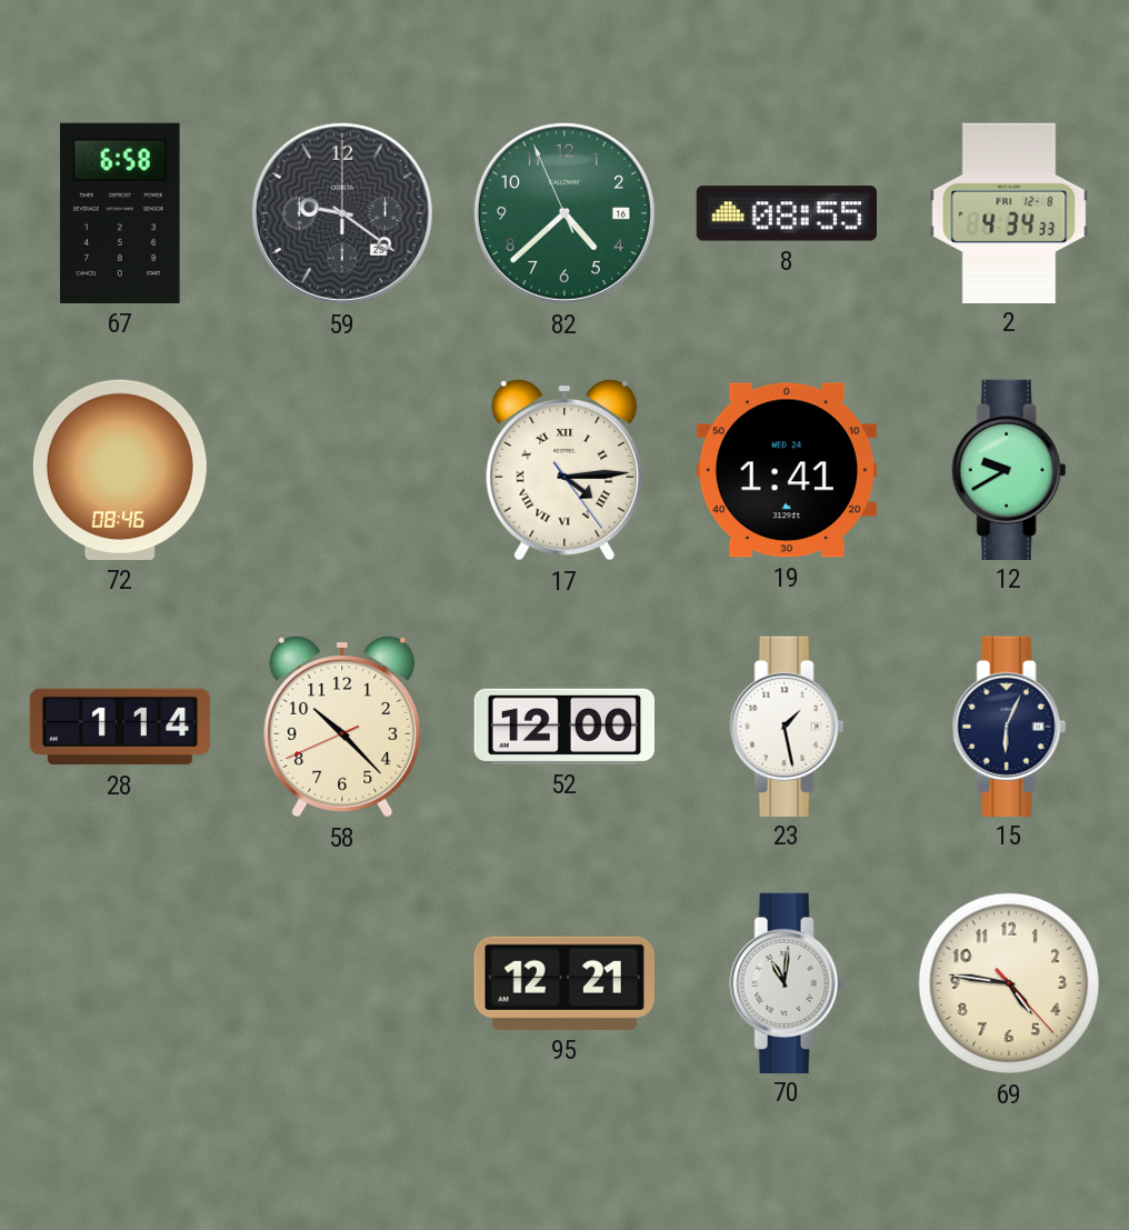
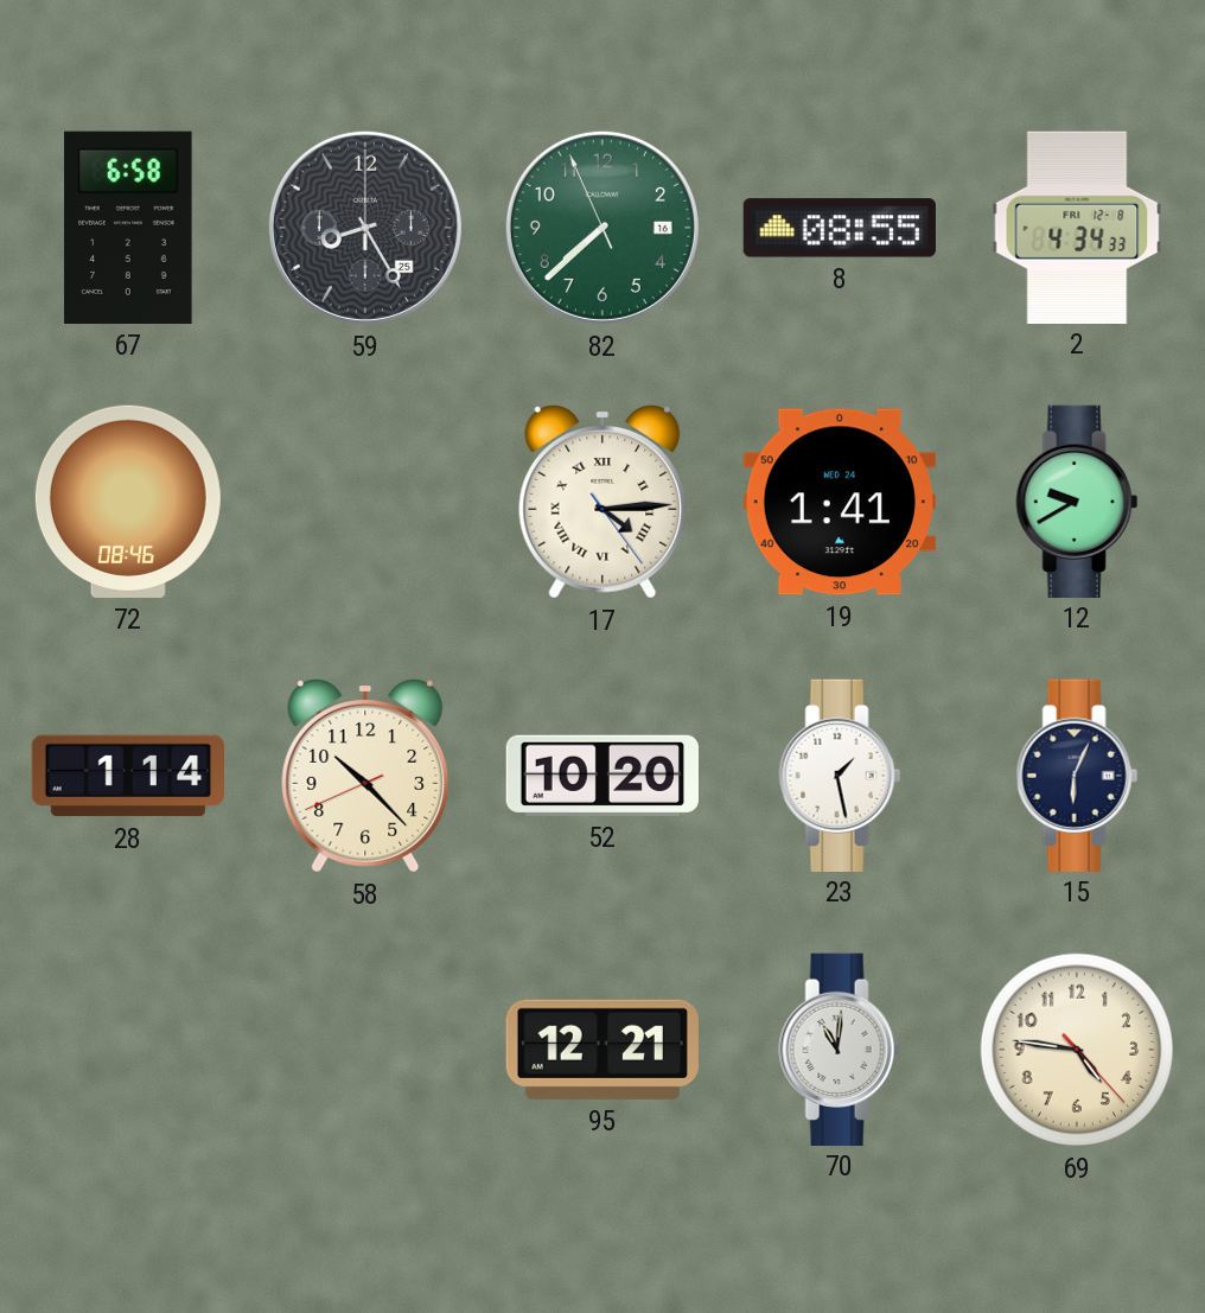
59: 9:21 -> 8:25 (365, 228)
82: 4:37 -> 7:37 (602, 228)
52: 12:00 -> 10:20 (601, 776)
